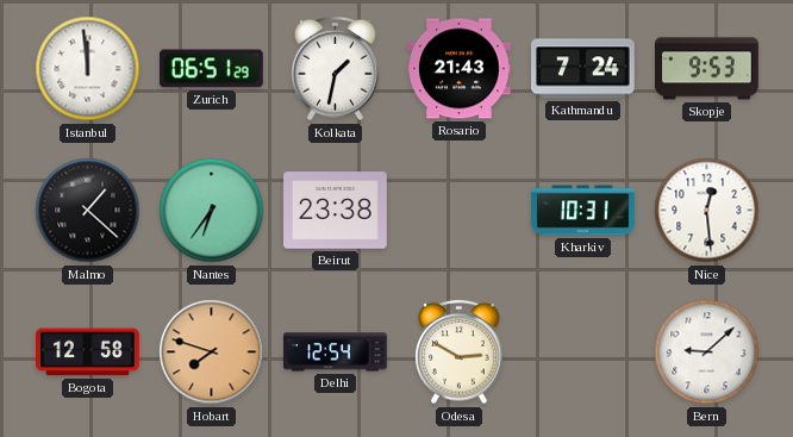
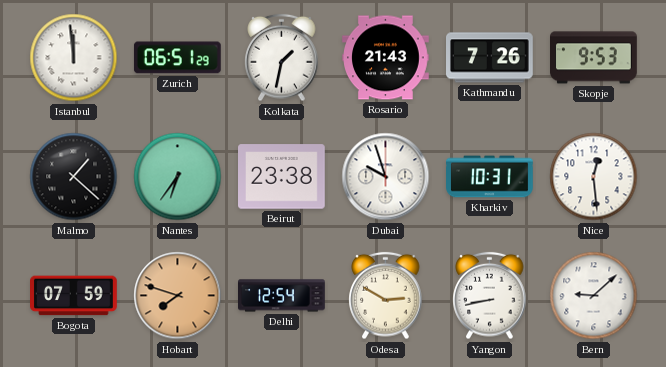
Kathmandu: 7:24 -> 7:26 (490, 58)
Dubai: none -> 9:57 (386, 177)
Bogota: 12:58 -> 07:59 (74, 296)
Yangon: none -> 8:43 (490, 296)
